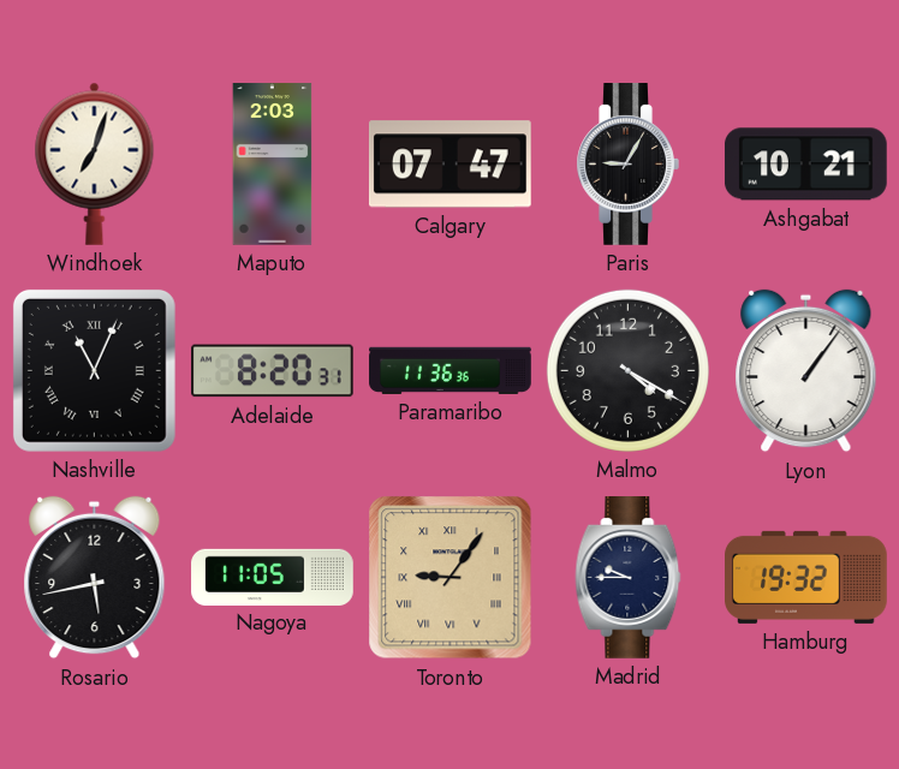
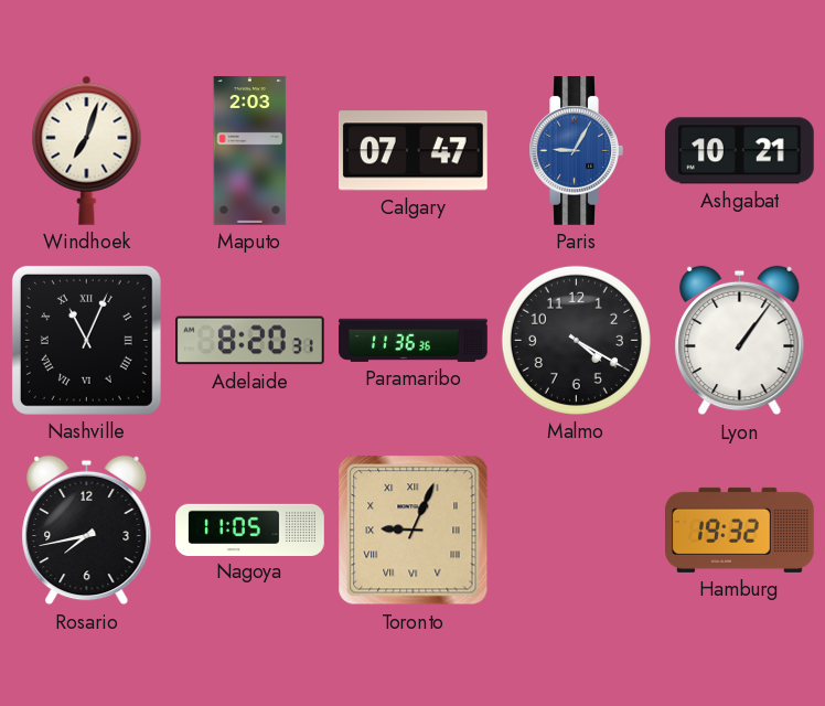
Paris dial: black -> blue (576, 151)
Rosario: 5:43 -> 7:43 (87, 531)
Toronto: 9:06 -> 9:04 (414, 531)
Madrid: 9:45 -> none (629, 578)
